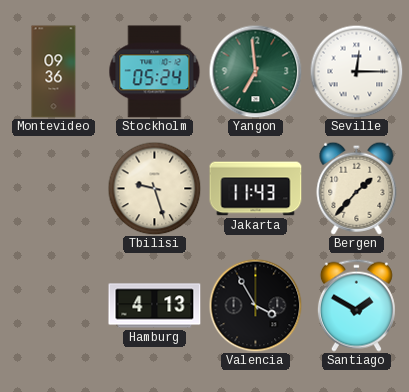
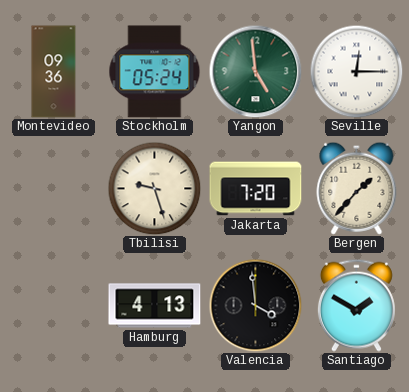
Yangon: 6:59 -> 4:59 (255, 71)
Jakarta: 11:43 -> 7:20 (256, 189)
Valencia: 3:55 -> 3:59 (255, 305)
